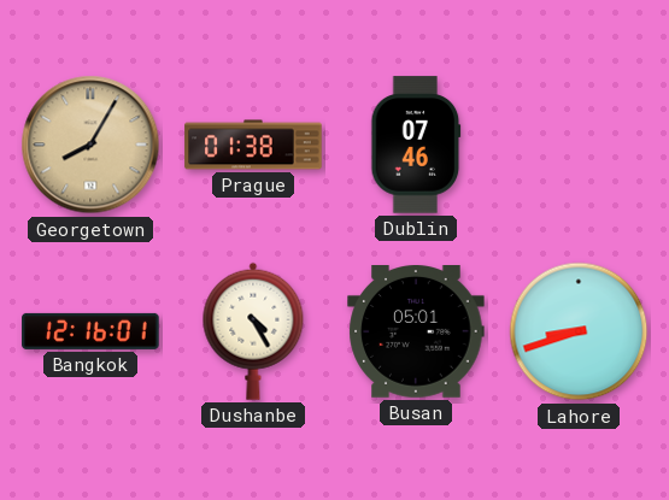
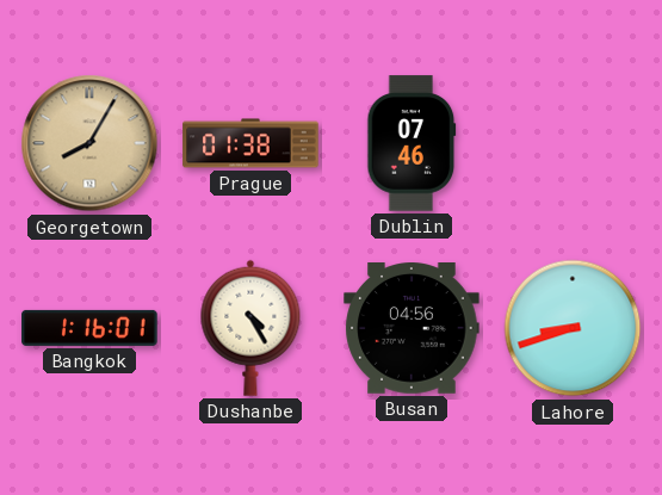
Bangkok: 12:16 -> 1:16 (89, 328)
Busan: 05:01 -> 04:56 (412, 329)
